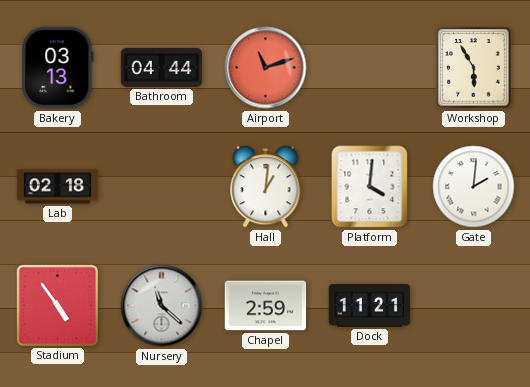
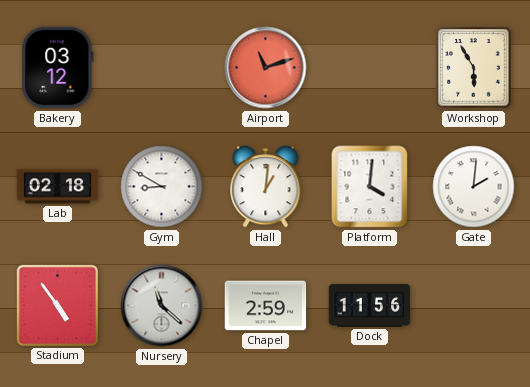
Bakery: 03:13 -> 03:12 (58, 68)
Bathroom: 04:44 -> none (162, 67)
Gym: none -> 8:50 (162, 187)
Dock: 11:21 -> 11:56 (370, 306)
